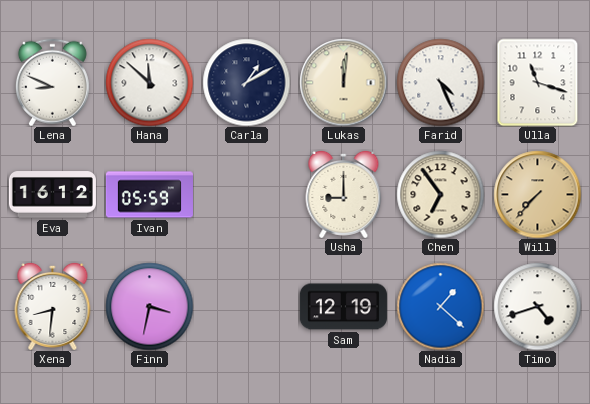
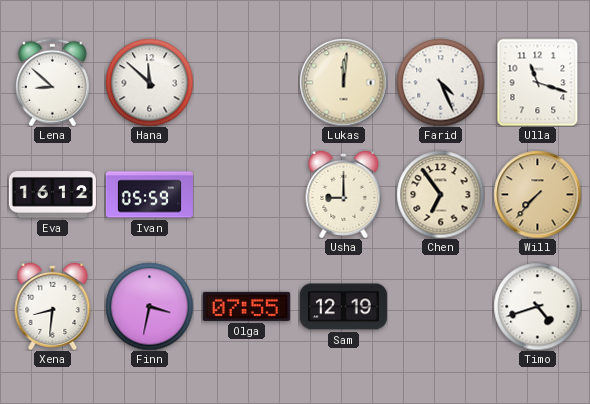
Lena: 8:49 -> 8:52 (52, 82)
Carla: 1:10 -> none (246, 82)
Olga: none -> 07:55 (246, 306)
Nadia: 1:22 -> none (440, 306)
